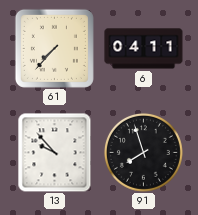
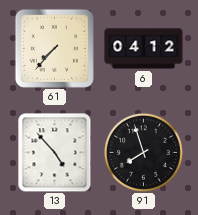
6: 04:11 -> 04:12 (144, 49)
13: 9:53 -> 4:53 (55, 153)
